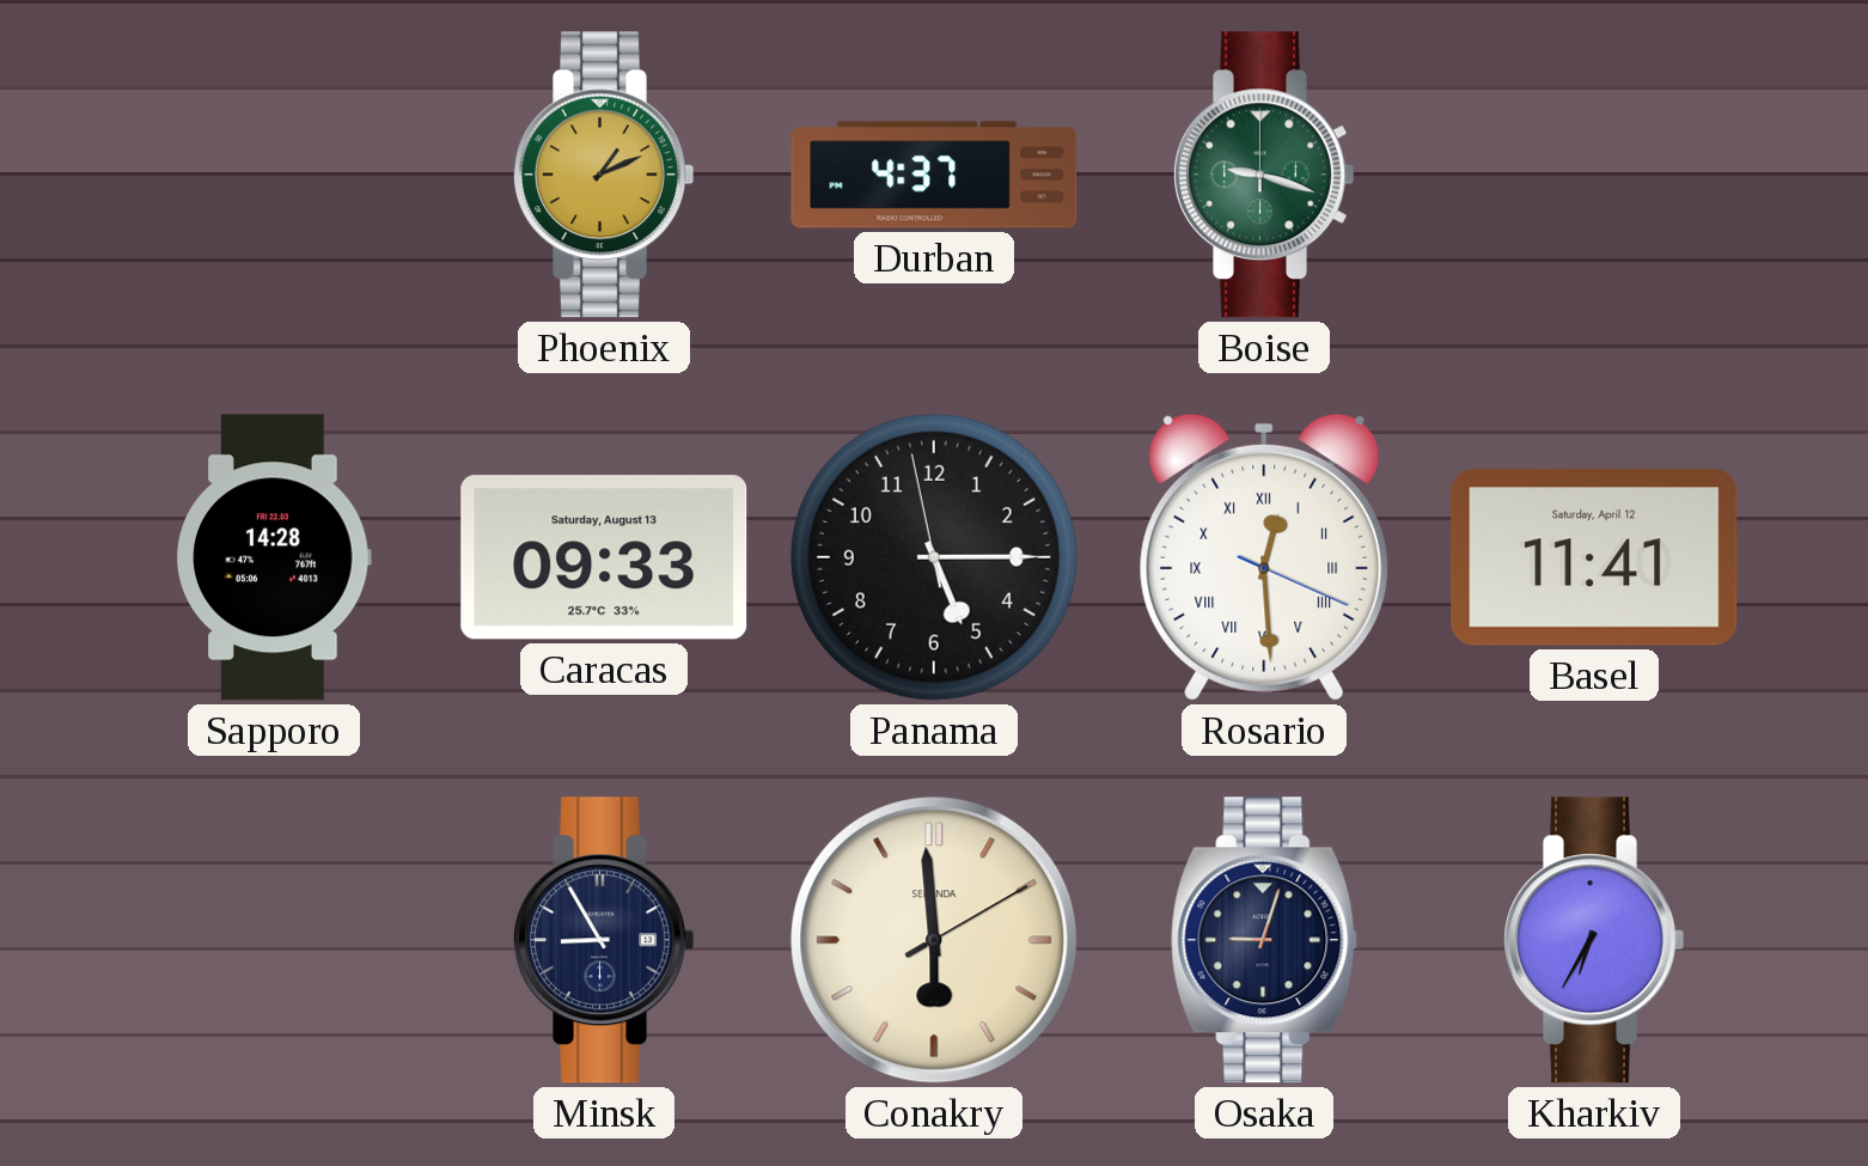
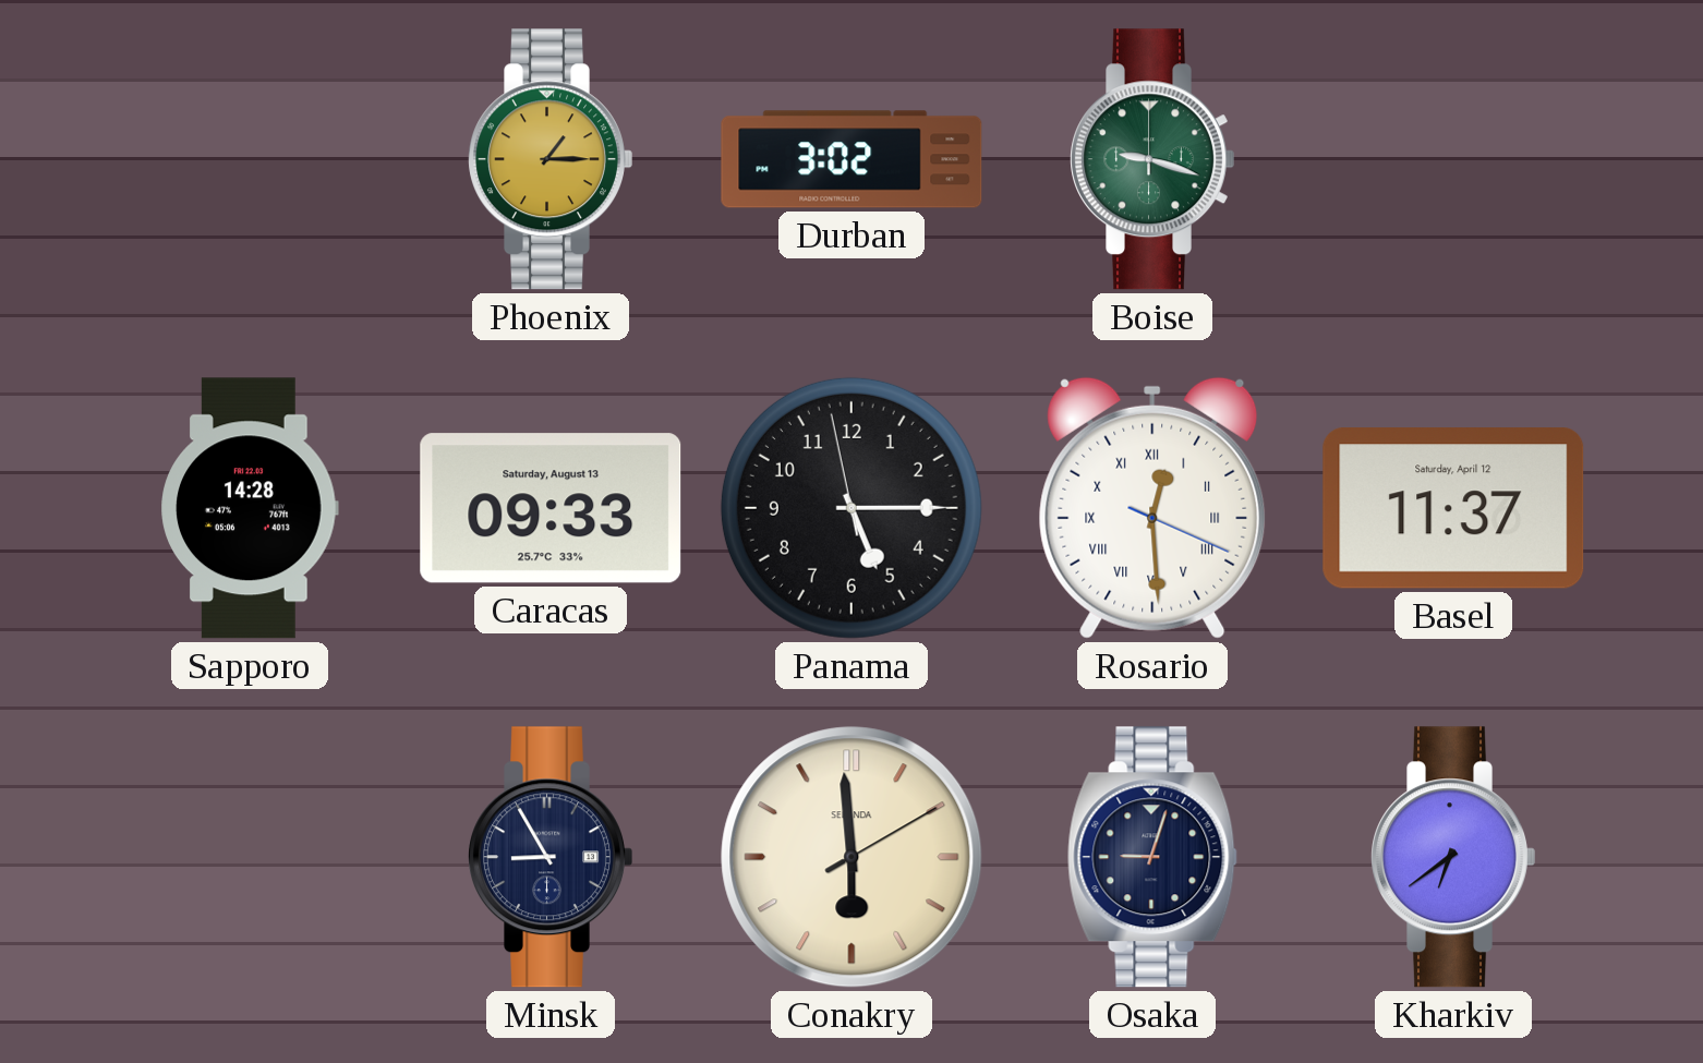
Phoenix: 1:11 -> 1:15 (551, 159)
Durban: 4:37 -> 3:02 (851, 159)
Basel: 11:41 -> 11:37 (1453, 508)
Kharkiv: 6:35 -> 6:39 (1453, 857)
